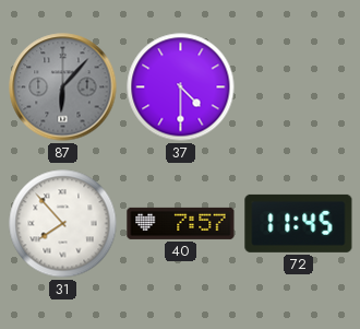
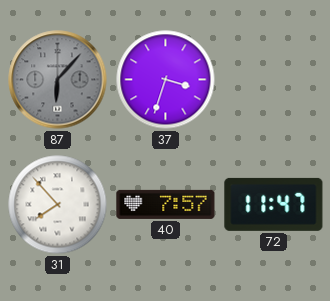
37: 4:30 -> 3:33 (166, 80)
72: 11:45 -> 11:47 (274, 204)
